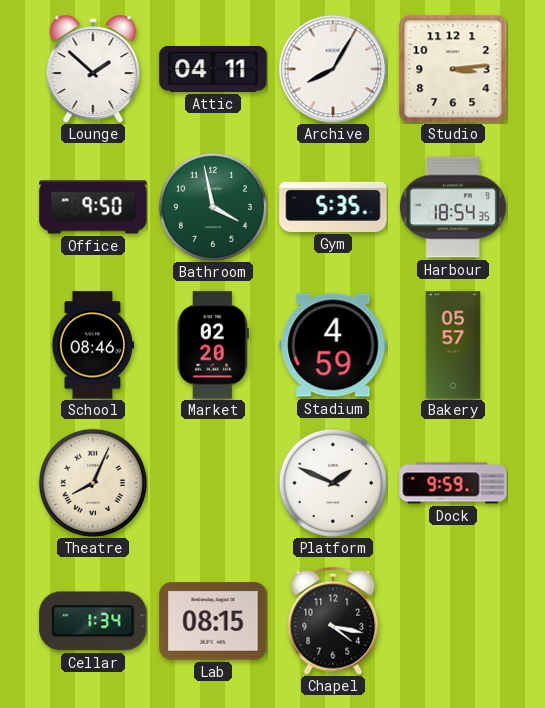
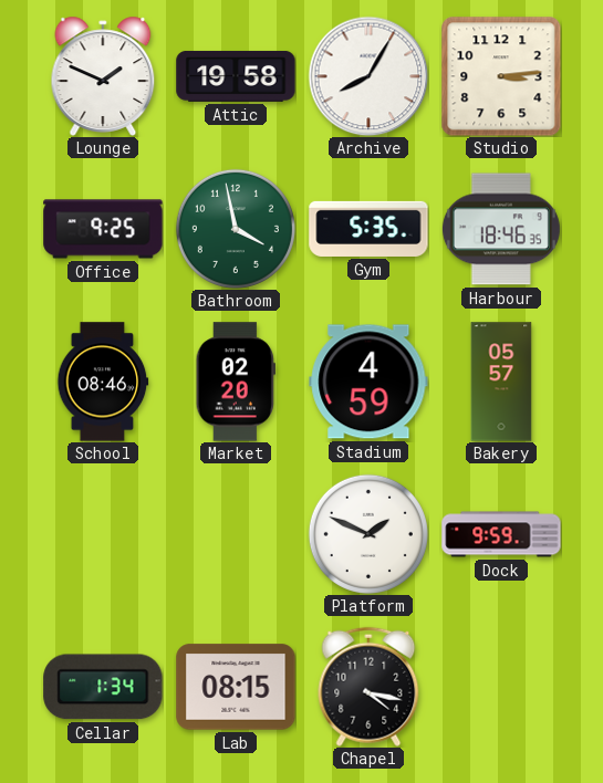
Lounge: 1:52 -> 1:49 (103, 76)
Attic: 04:11 -> 19:58 (236, 76)
Office: 9:50 -> 9:25 (103, 229)
Harbour: 18:54 -> 18:46 (501, 229)
Theatre: 8:04 -> none (93, 483)
